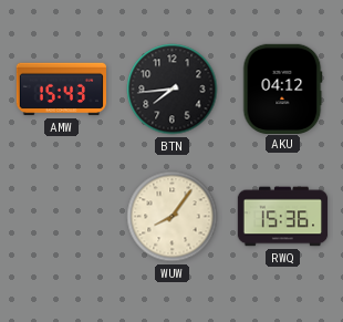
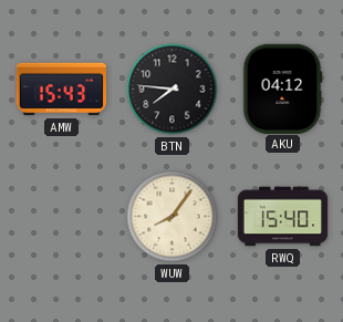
BTN: 7:44 -> 7:46 (173, 90)
RWQ: 15:36 -> 15:40 (283, 217)
